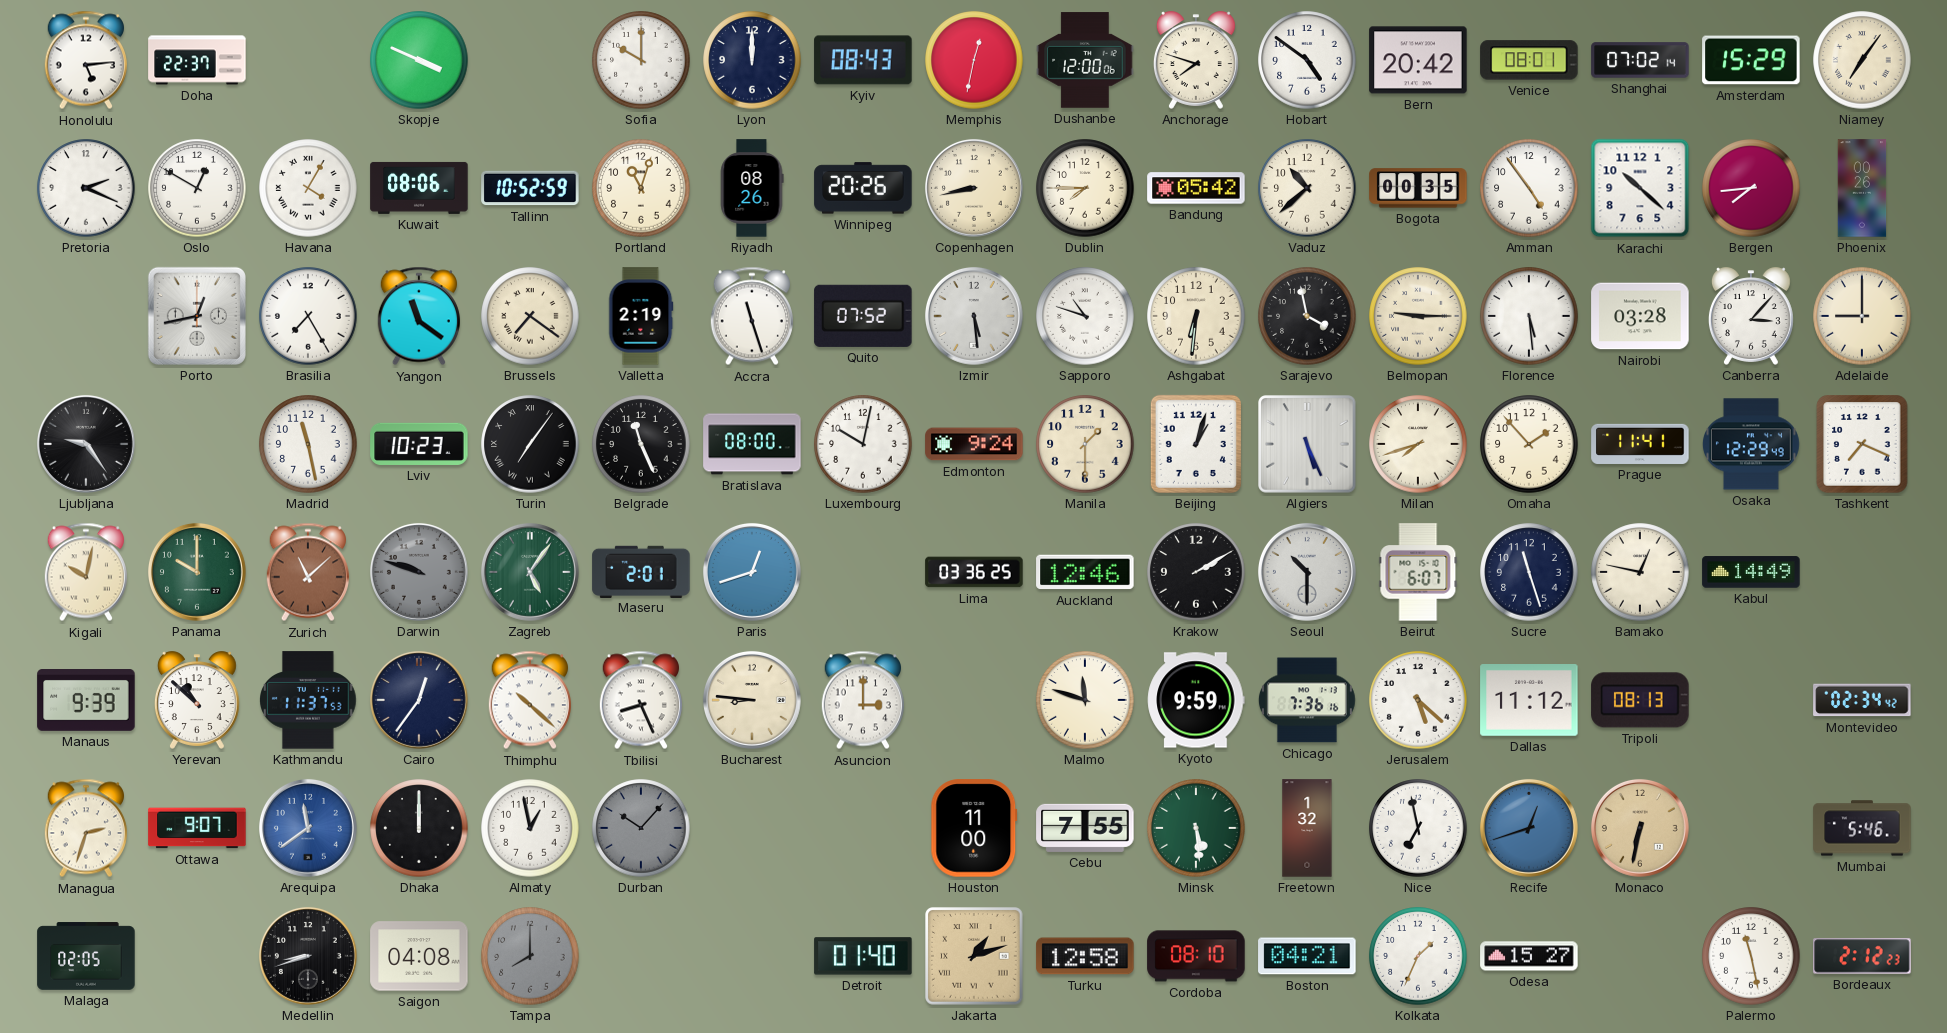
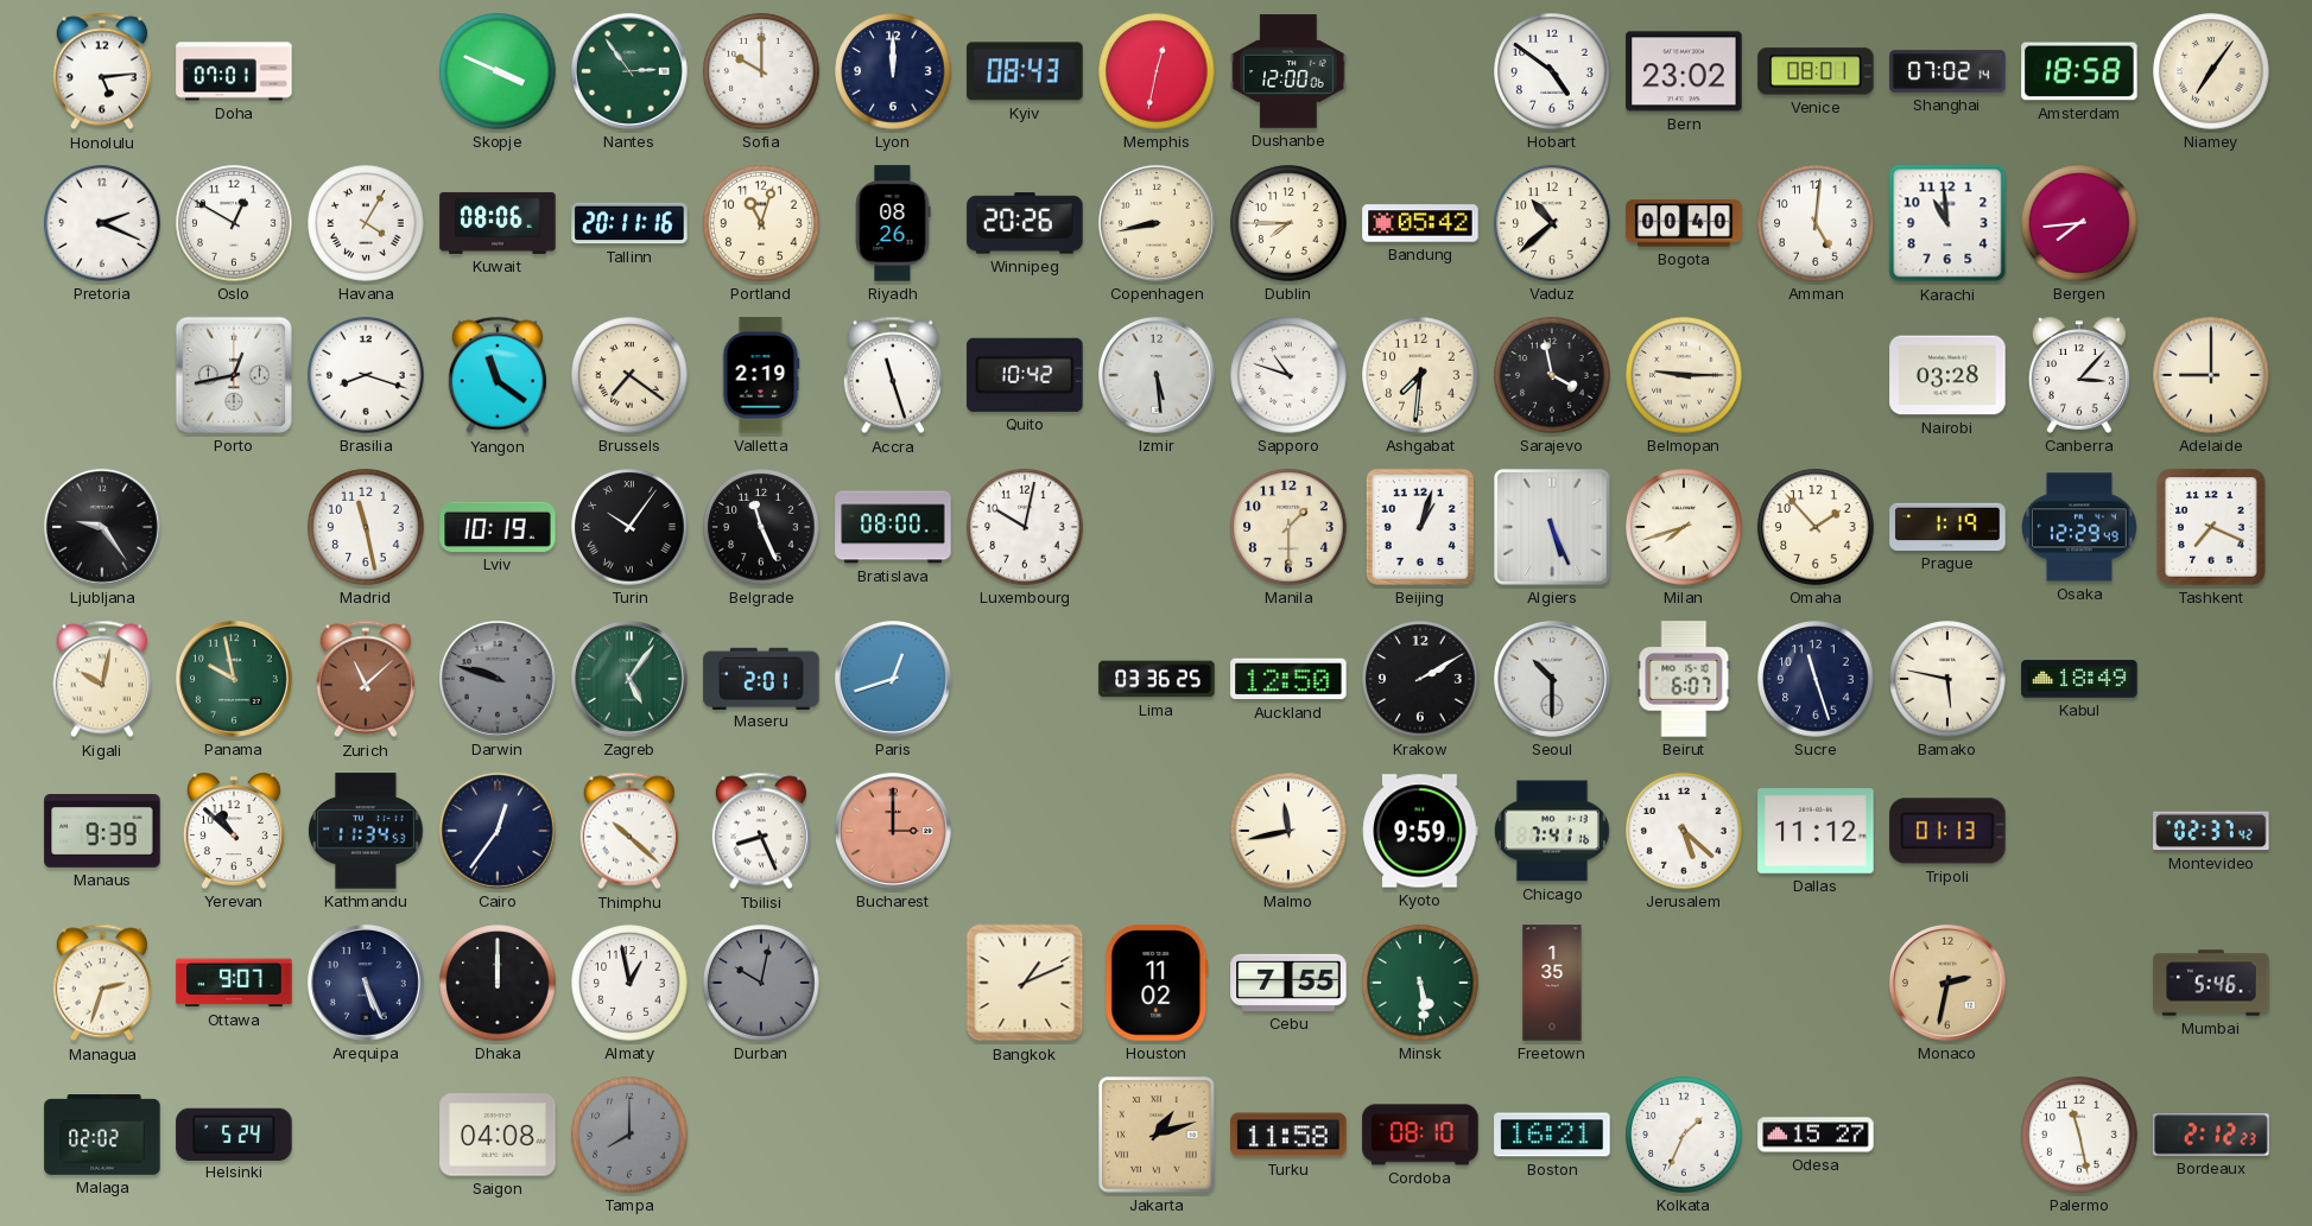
Doha: 22:37 -> 07:01 (234, 71)
Nantes: none -> 2:54 (629, 71)
Anchorage: 7:48 -> none (1196, 60)
Bern: 20:42 -> 23:02 (1684, 71)
Amsterdam: 15:29 -> 18:58 (2079, 71)
Tallinn: 10:52 -> 20:11 (629, 223)
Bogota: 00:35 -> 00:40 (1684, 223)
Amman: 4:54 -> 5:01 (1816, 223)
Karachi: 10:22 -> 10:59 (1947, 223)
Phoenix: 00:26 -> none (1862, 188)
Brasilia: 7:25 -> 8:18 (366, 375)
Quito: 07:52 -> 10:42 (1025, 375)
Ashgabat: 6:31 -> 7:31 (1420, 375)
Florence: 5:29 -> none (1529, 316)
Lviv: 10:23 -> 10:19 (498, 527)
Turin: 7:06 -> 10:06 (629, 527)
Edmonton: 9:24 -> none (974, 444)
Prague: 11:41 -> 1:19 (1947, 527)
Panama: 10:00 -> 9:58 (234, 679)
Auckland: 12:46 -> 12:50 (1288, 679)
Bamako: 12:47 -> 5:47 (1947, 679)
Kabul: 14:49 -> 18:49 (2079, 679)
Kathmandu: 11:37 -> 11:34 (366, 831)
Bucharest: 8:46 -> 3:00 (893, 831)
Bucharest dial: cream -> salmon (893, 831)
Asuncion: 3:00 -> none (863, 700)
Malmo: 11:48 -> 11:43 (1288, 831)
Chicago: 7:36 -> 7:41 (1552, 831)
Tripoli: 08:13 -> 01:13 (1947, 831)
Montevideo: 02:34 -> 02:37 (2211, 831)
Arequipa: 11:39 -> 5:26 (366, 983)
Arequipa dial: blue -> navy (366, 983)
Durban: 10:07 -> 10:02 (761, 983)
Bangkok: none -> 1:11 (1025, 983)
Houston: 11:00 -> 11:02 (1157, 983)
Freetown: 1:32 -> 1:35 (1552, 983)
Nice: 6:58 -> none (1418, 828)
Recife: 12:42 -> none (1529, 828)
Monaco: 6:32 -> 2:32 (1947, 983)
Malaga: 02:05 -> 02:02 (102, 1135)
Helsinki: none -> 5:24 (234, 1133)
Medellin: 8:42 -> none (308, 956)
Detroit: 01:40 -> none (863, 956)
Turku: 12:58 -> 11:58 (1288, 1135)
Boston: 04:21 -> 16:21 (1552, 1135)
